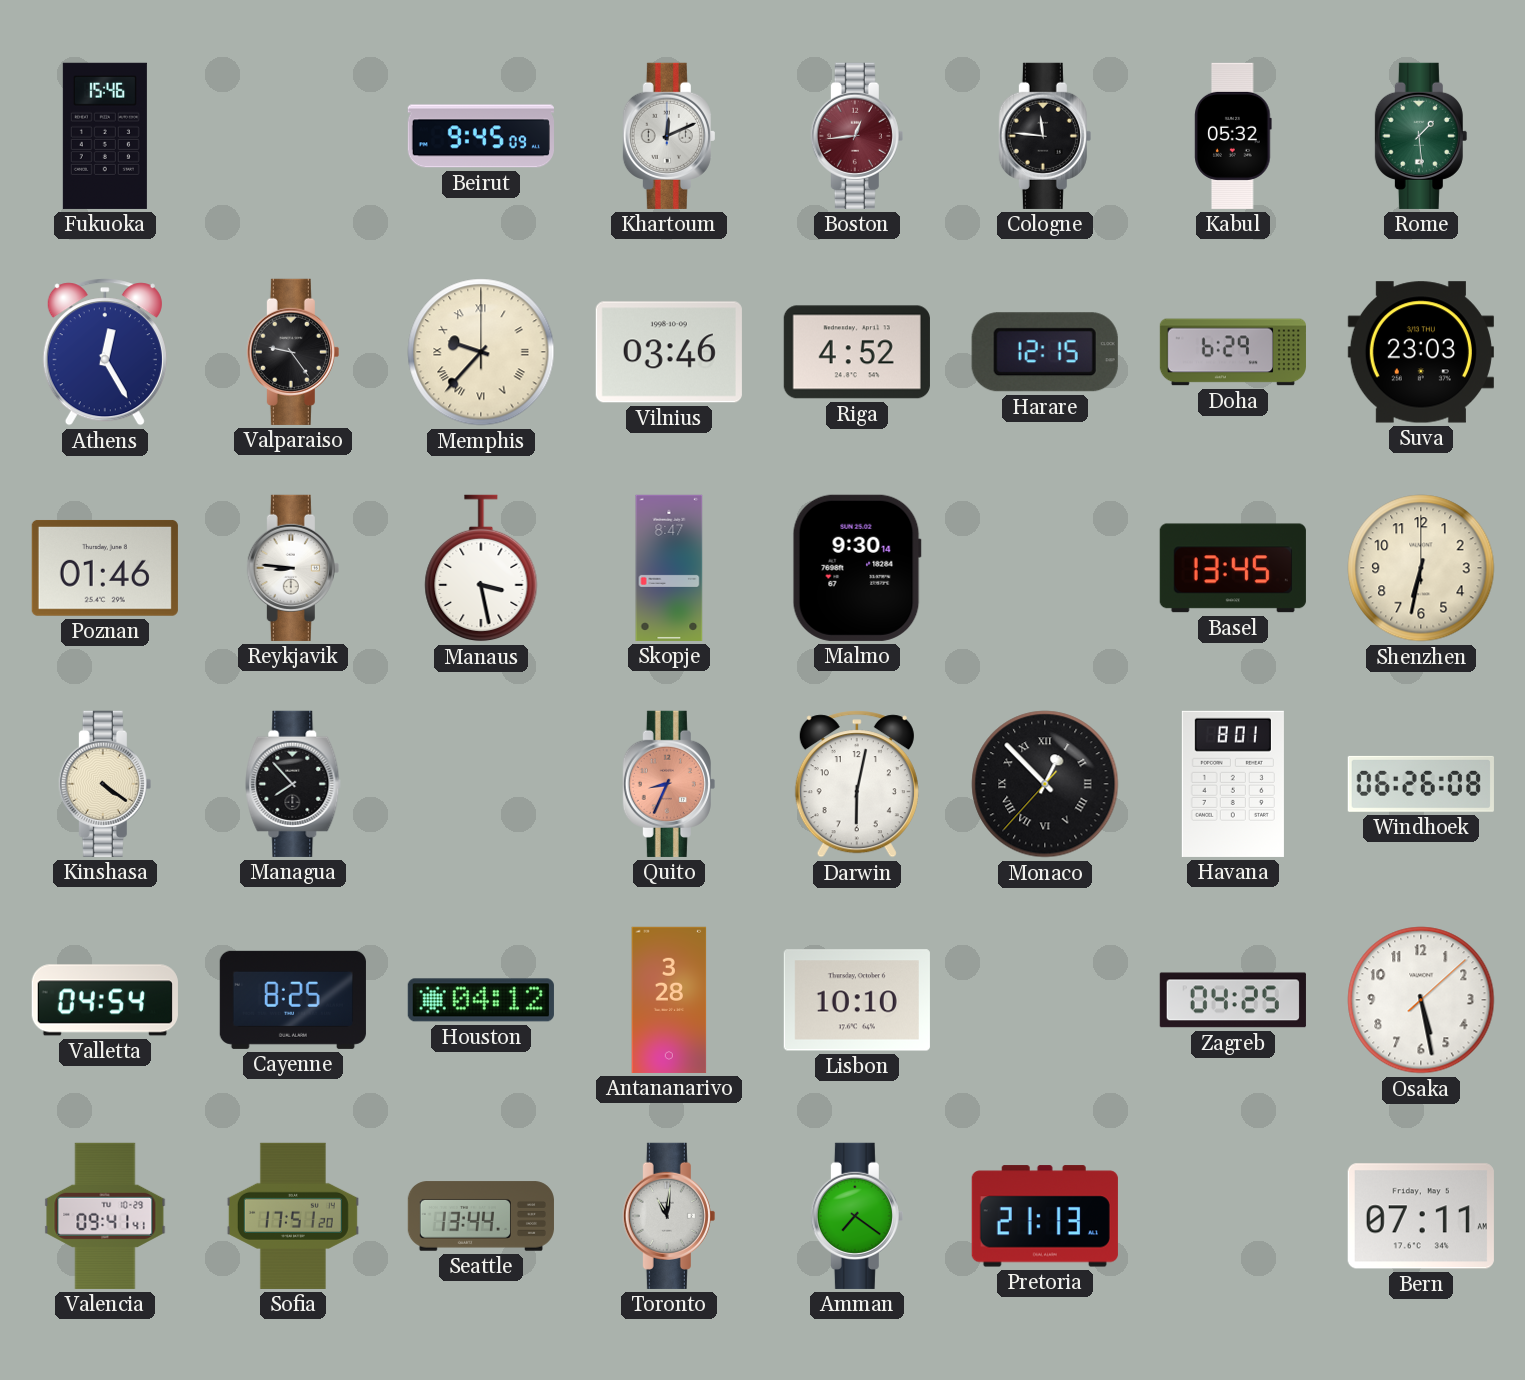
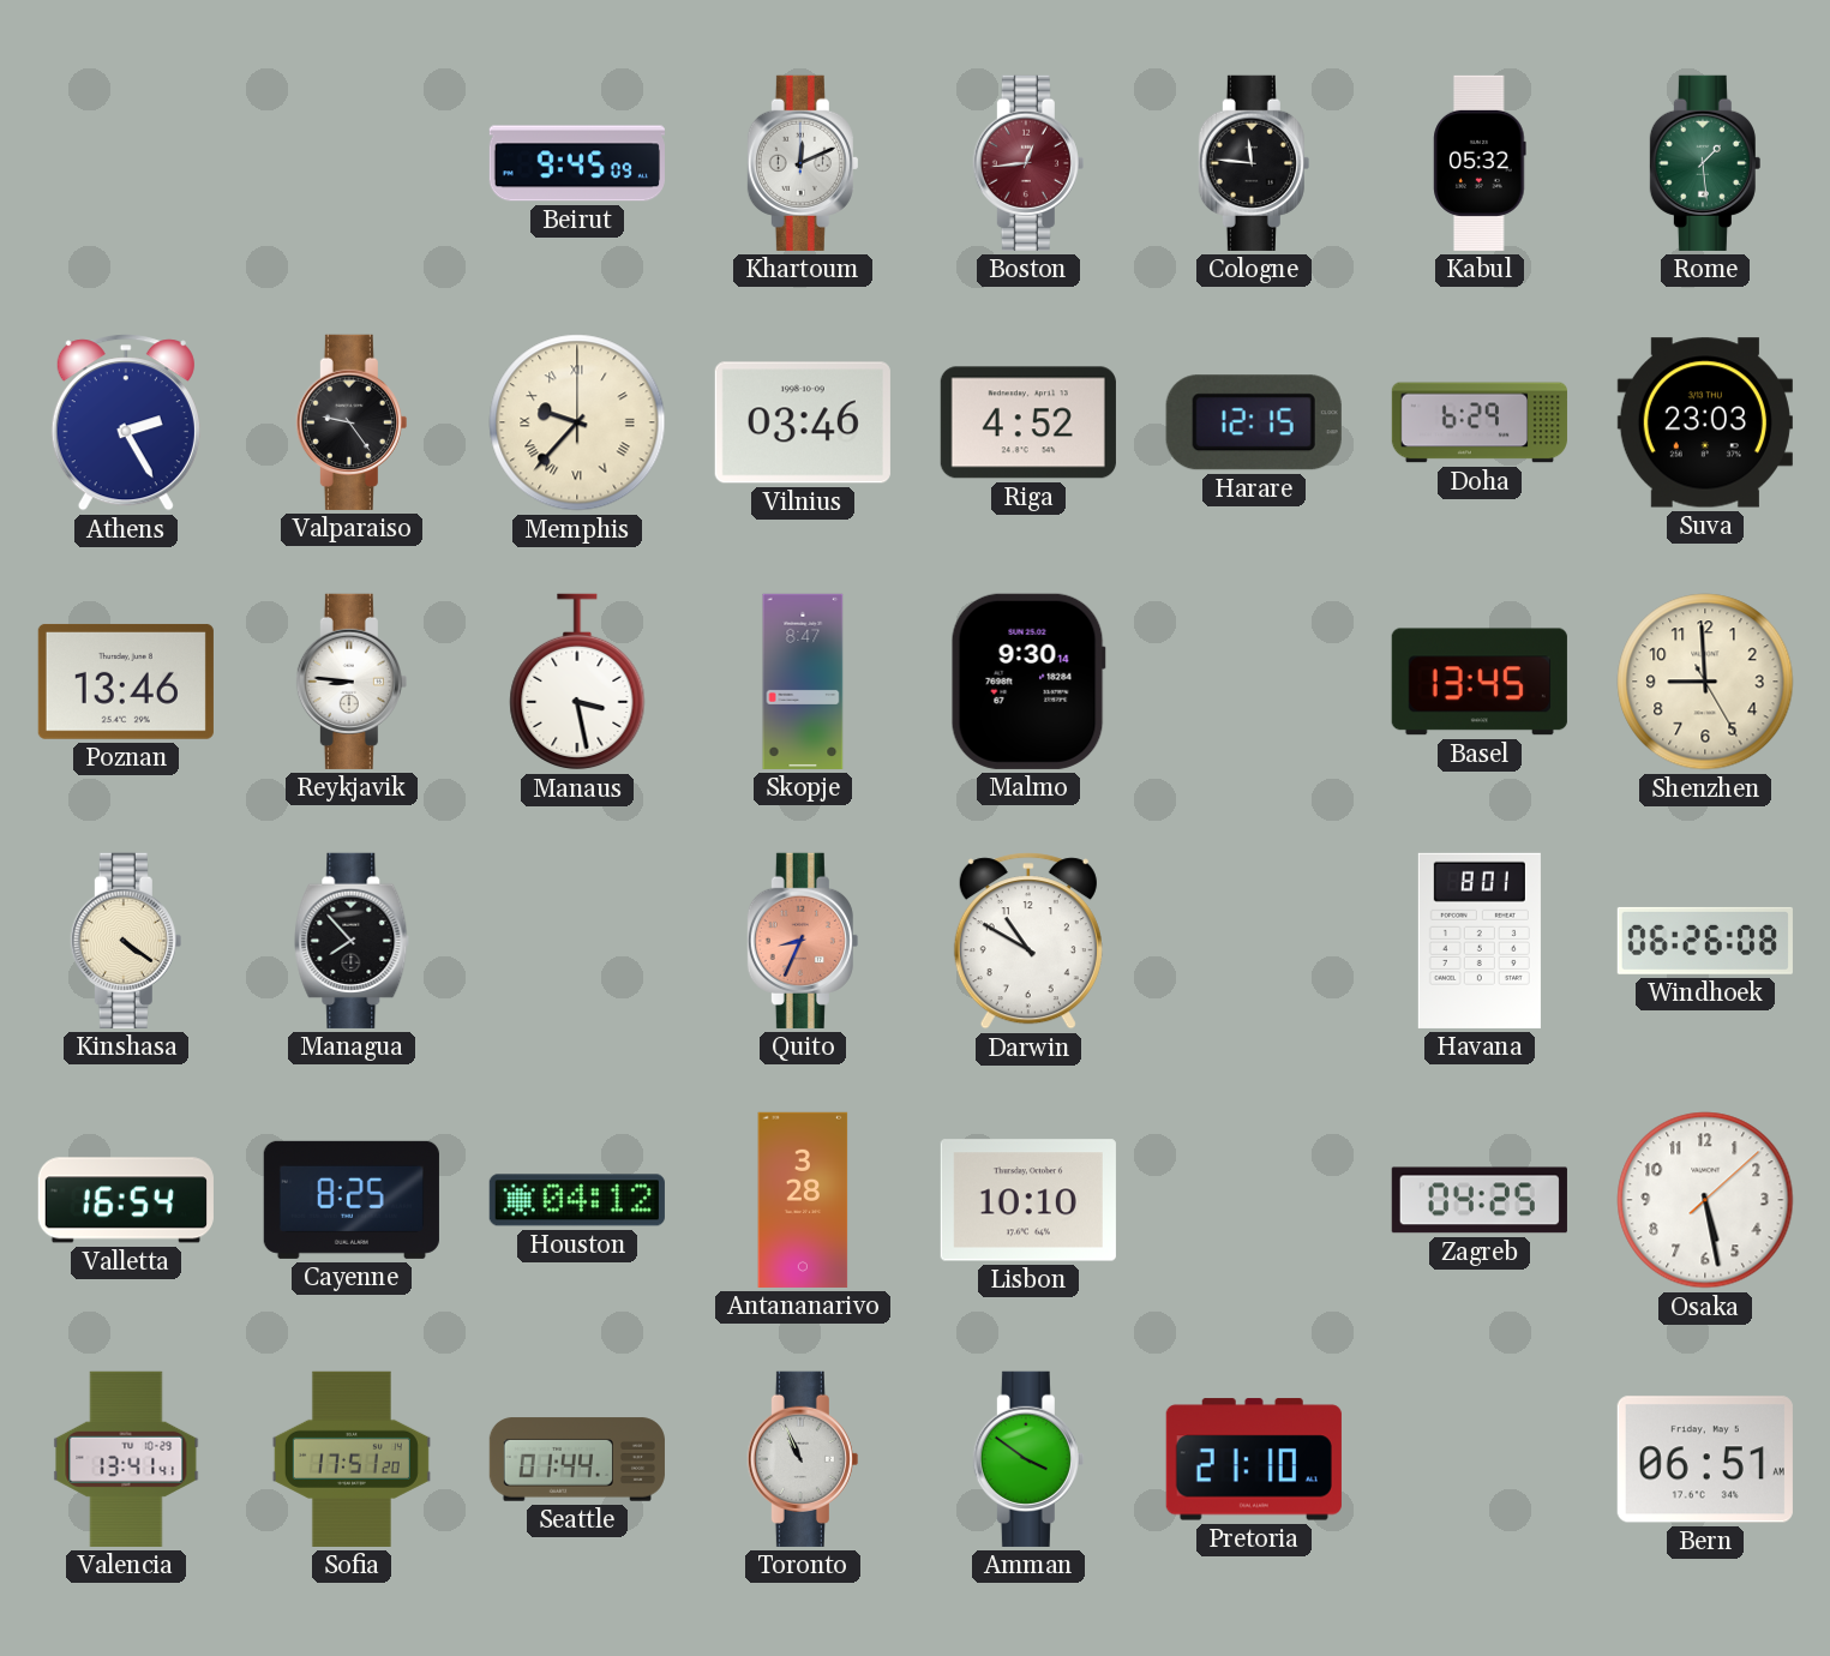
Fukuoka: 15:46 -> none (105, 136)
Athens: 12:25 -> 2:25 (126, 422)
Poznan: 01:46 -> 13:46 (126, 682)
Shenzhen: 6:32 -> 8:59 (1705, 682)
Darwin: 6:02 -> 10:50 (1028, 941)
Monaco: 12:52 -> none (1045, 784)
Valletta: 04:54 -> 16:54 (126, 1200)
Valencia: 09:41 -> 13:41 (126, 1459)
Seattle: 13:44 -> 01:44 (577, 1459)
Toronto: 11:01 -> 10:56 (803, 1459)
Amman: 7:21 -> 3:51 (1028, 1459)
Pretoria: 21:13 -> 21:10 (1254, 1459)
Bern: 07:11 -> 06:51 (1705, 1459)
